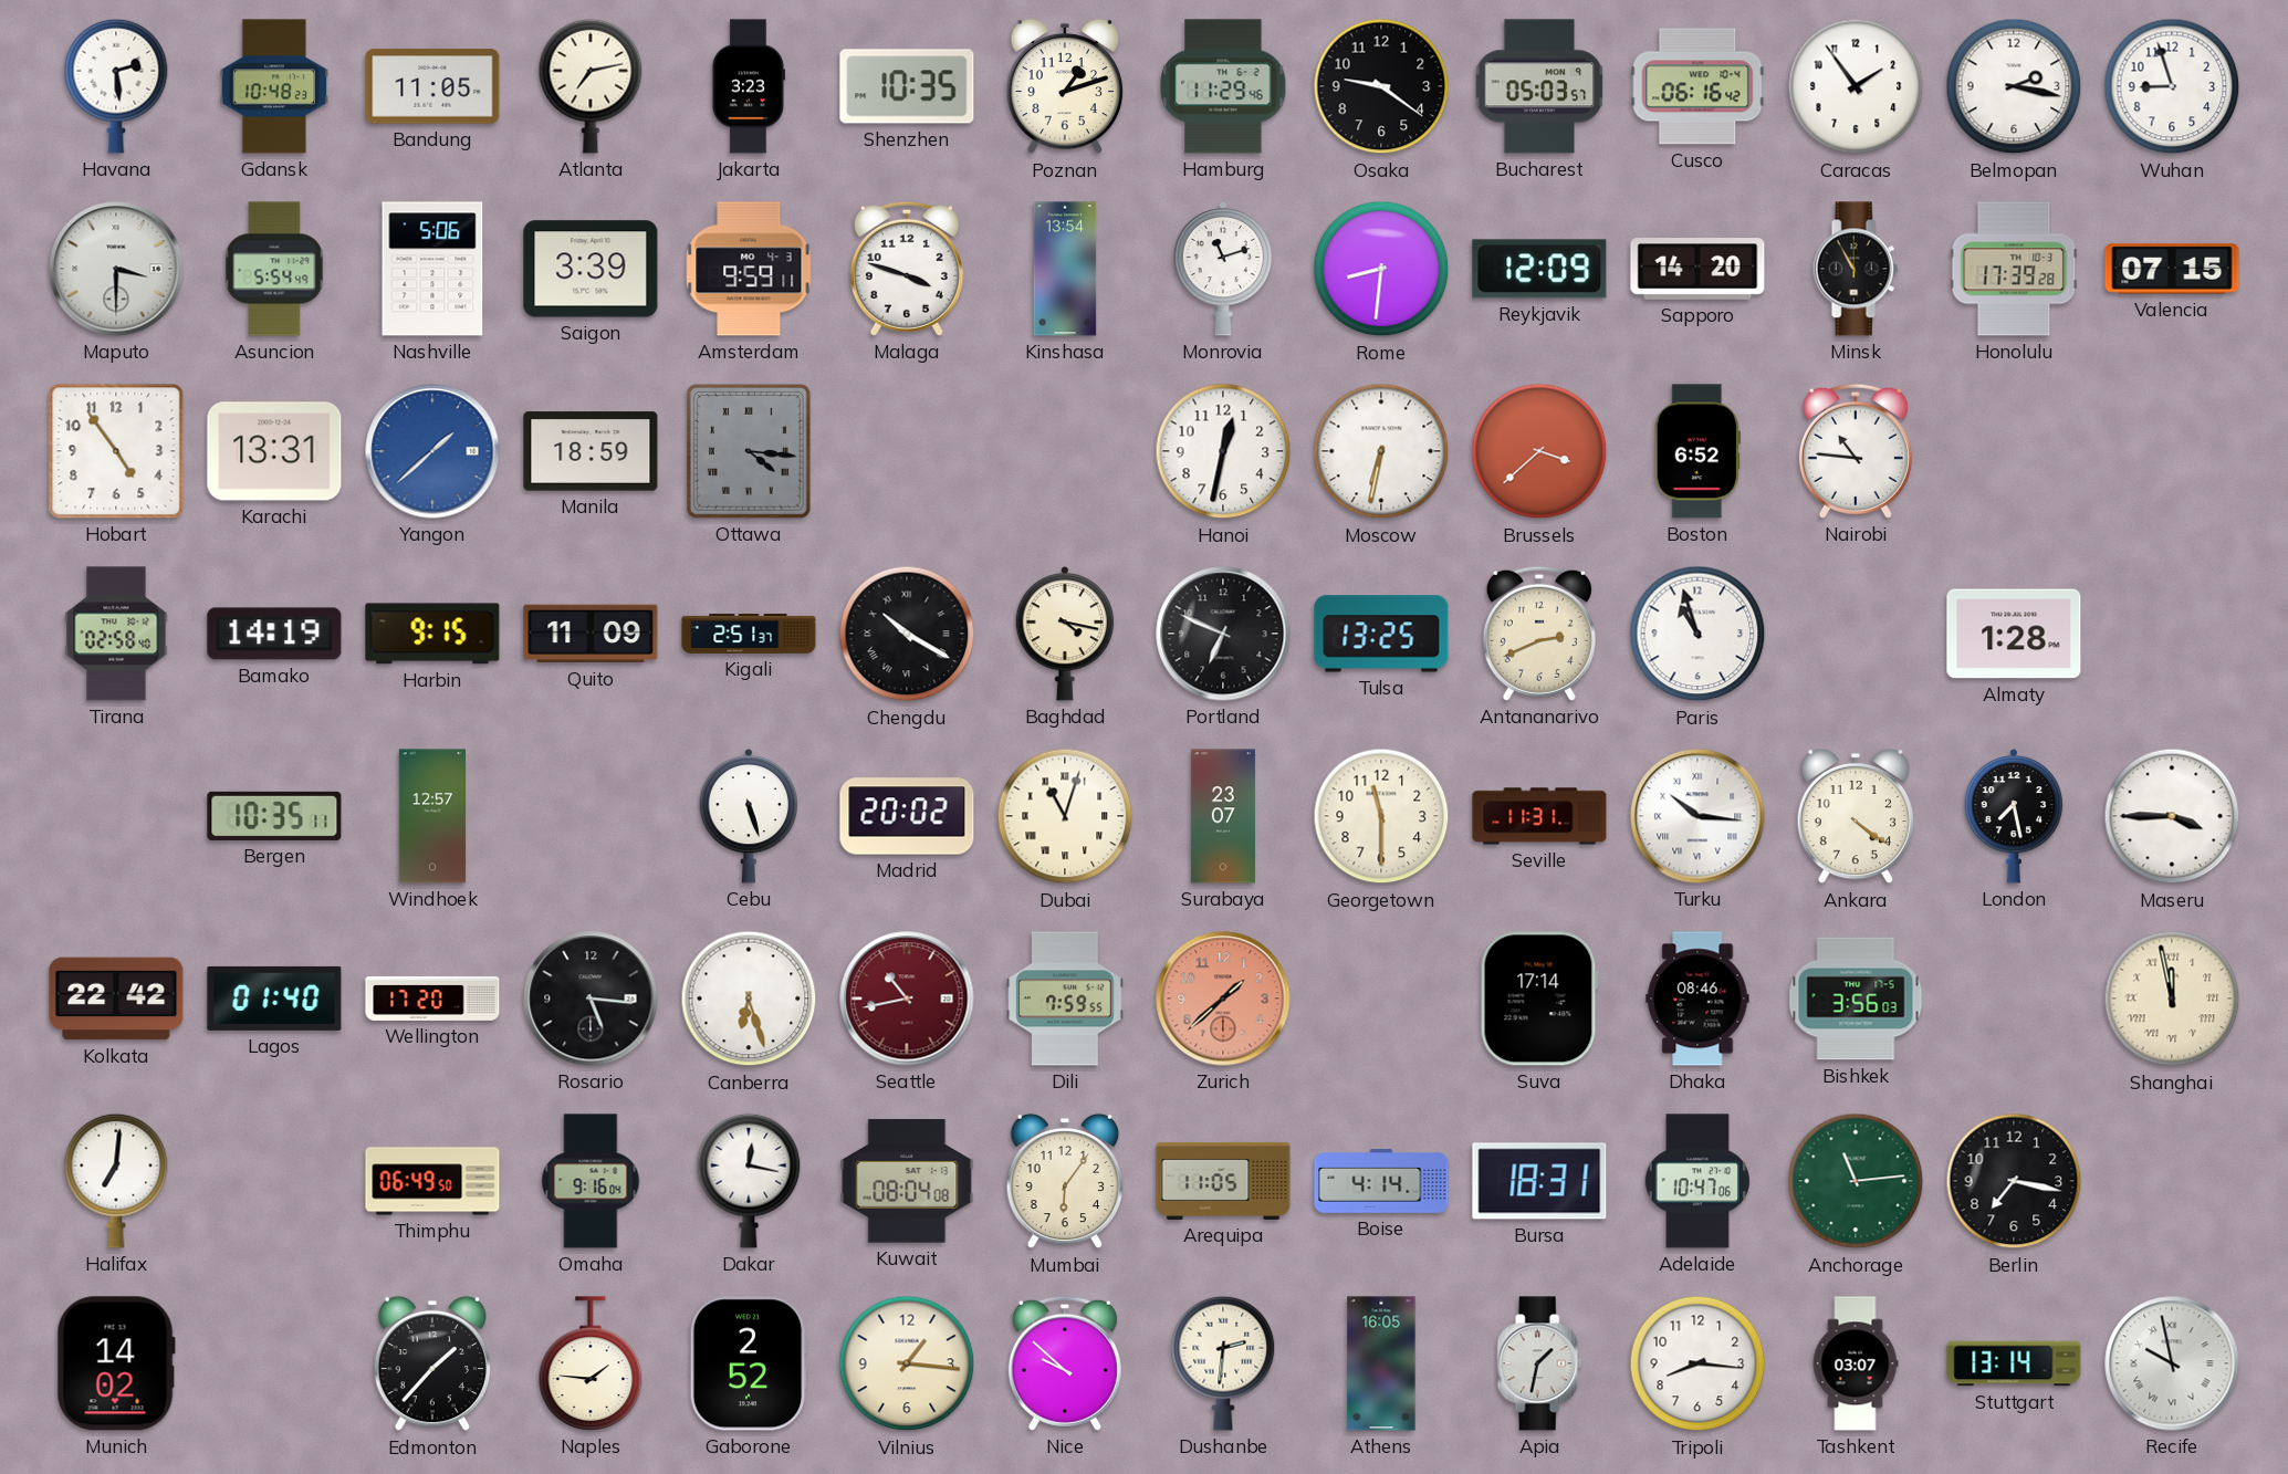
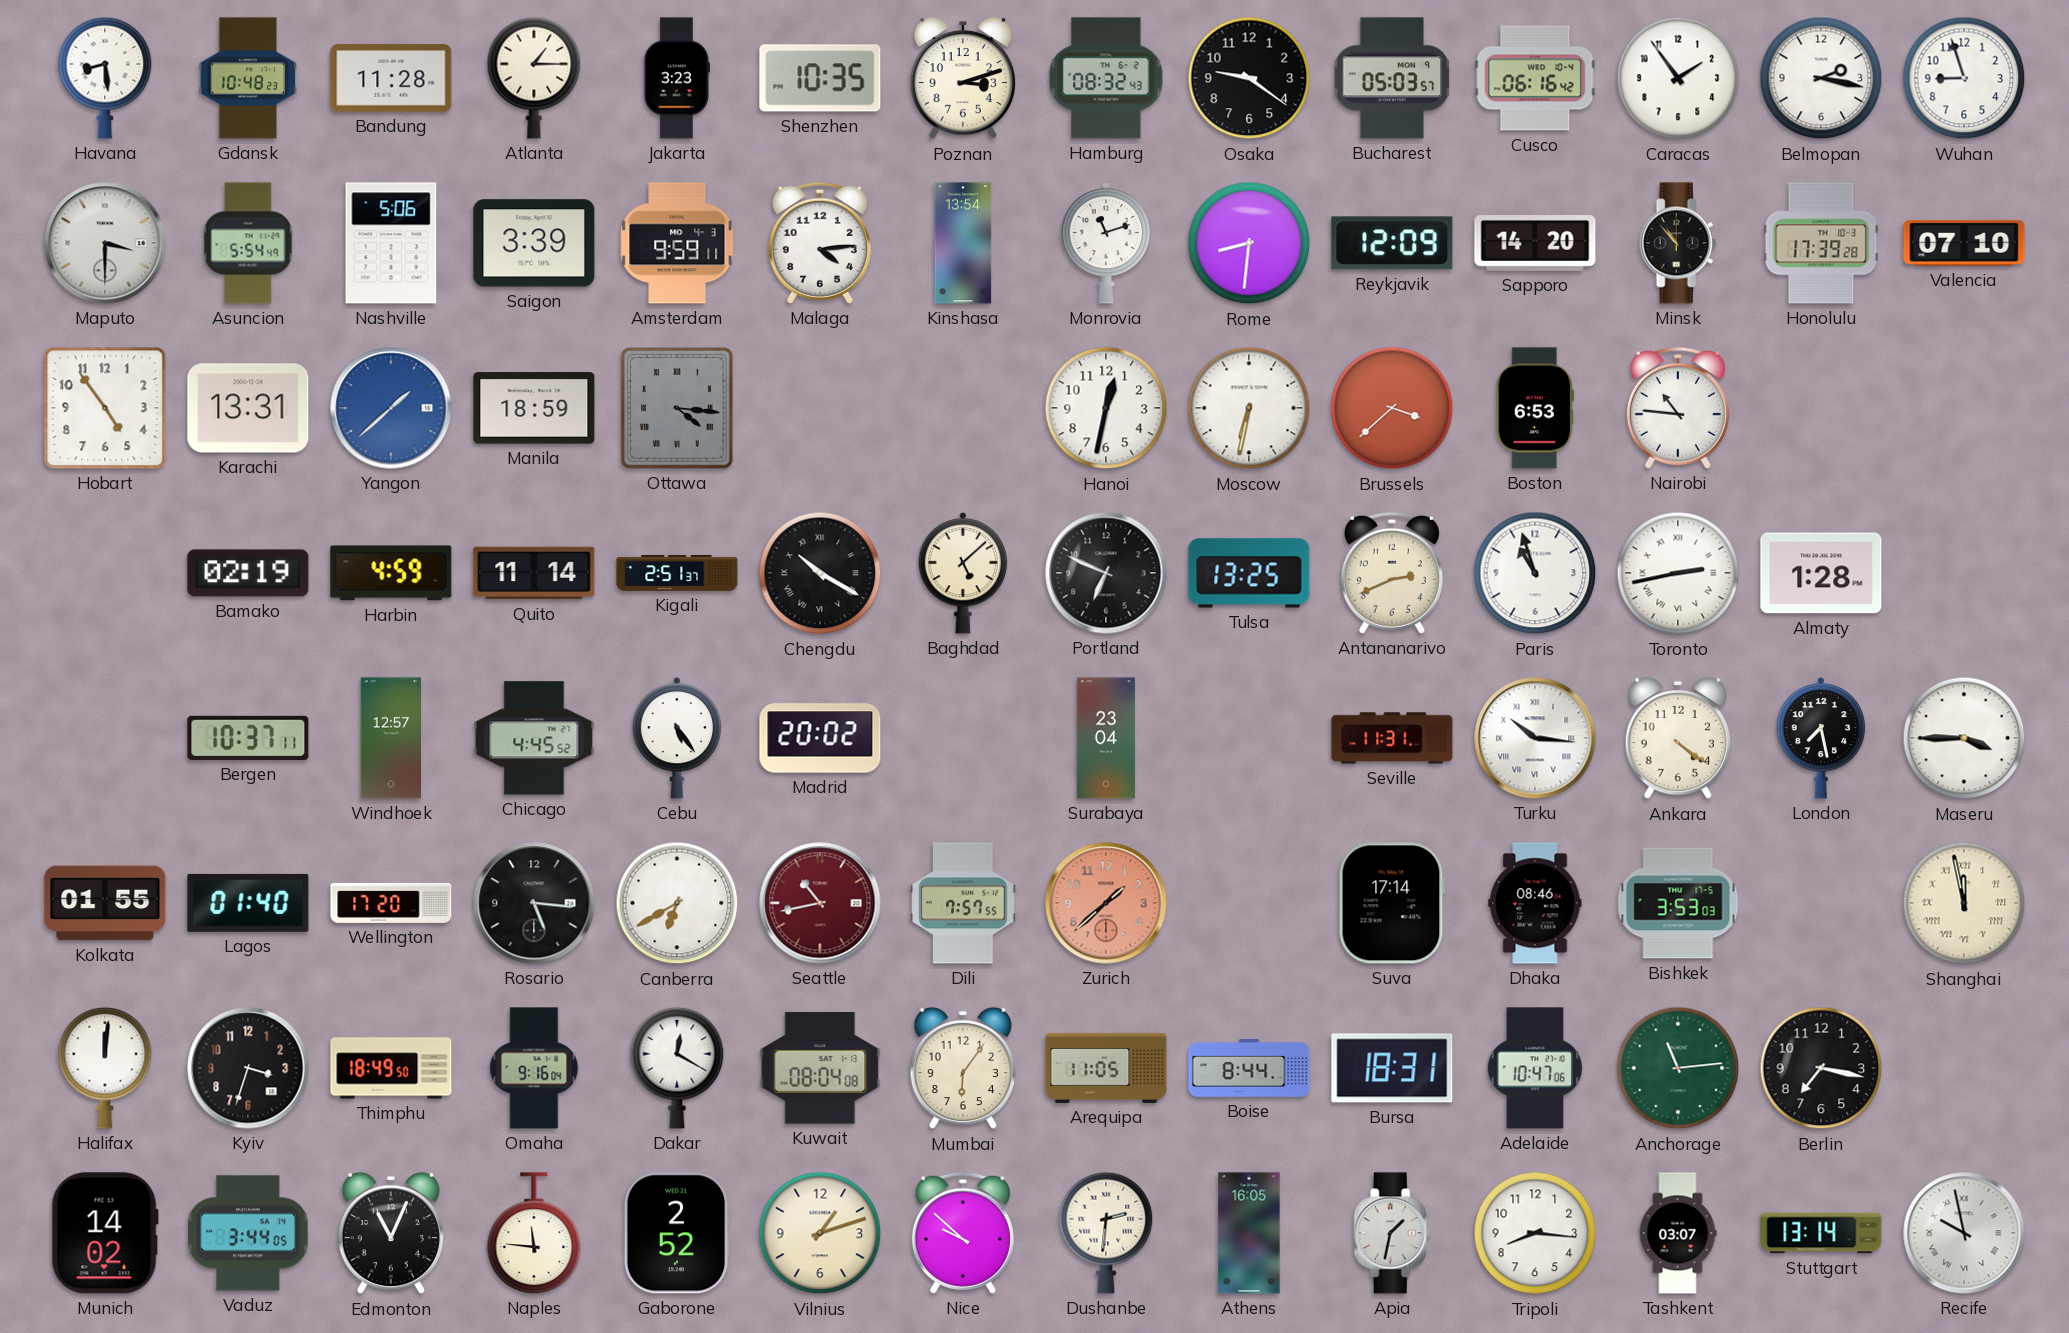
Havana: 2:29 -> 8:29 (105, 78)
Bandung: 11:05 -> 11:28 (391, 78)
Atlanta: 7:13 -> 1:15 (534, 78)
Poznan: 1:12 -> 3:12 (962, 78)
Hamburg: 11:29 -> 08:32 (1106, 78)
Malaga: 3:48 -> 4:14 (820, 243)
Minsk: 10:55 -> 10:53 (1678, 243)
Valencia: 07:15 -> 07:10 (1964, 243)
Boston: 6:52 -> 6:53 (1535, 408)
Tirana: 02:58 -> none (116, 634)
Bamako: 14:19 -> 02:19 (248, 573)
Harbin: 9:15 -> 4:59 (391, 573)
Quito: 11:09 -> 11:14 (534, 573)
Baghdad: 4:17 -> 5:08 (963, 573)
Toronto: none -> 2:43 (1678, 573)
Bergen: 10:35 -> 10:37 (248, 738)
Chicago: none -> 4:45 (534, 738)
Cebu: 5:27 -> 5:24 (677, 738)
Dubai: 11:03 -> none (1065, 816)
Surabaya: 23:07 -> 23:04 (1106, 738)
Georgetown: 11:30 -> none (1381, 816)
Kolkata: 22:42 -> 01:55 (105, 903)
Canberra: 6:27 -> 6:40 (677, 903)
Dili: 7:59 -> 7:57 (963, 903)
Bishkek: 3:56 -> 3:53 (1678, 903)
Halifax: 7:01 -> 12:01 (105, 1068)
Kyiv: none -> 3:33 (248, 1068)
Thimphu: 06:49 -> 18:49 (391, 1068)
Dakar: 12:17 -> 12:20 (677, 1068)
Boise: 4:14 -> 8:44 (1249, 1068)
Vaduz: none -> 3:44 (248, 1233)
Edmonton: 1:37 -> 11:04 (390, 1233)
Naples: 1:46 -> 11:46 (534, 1233)
Vilnius: 1:16 -> 1:12 (820, 1233)
